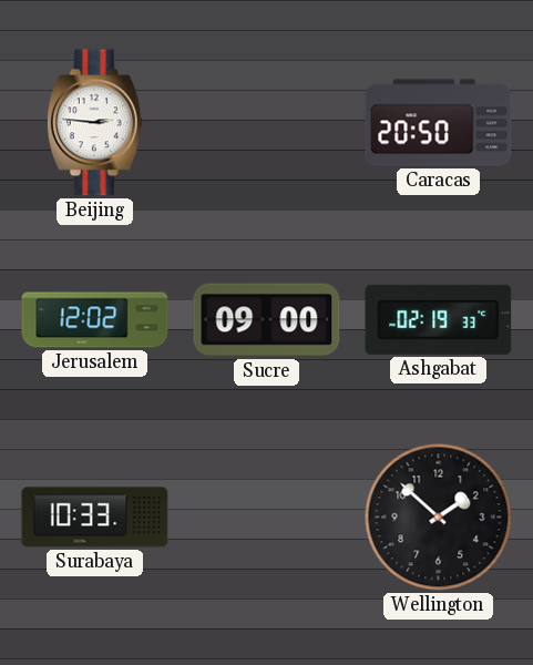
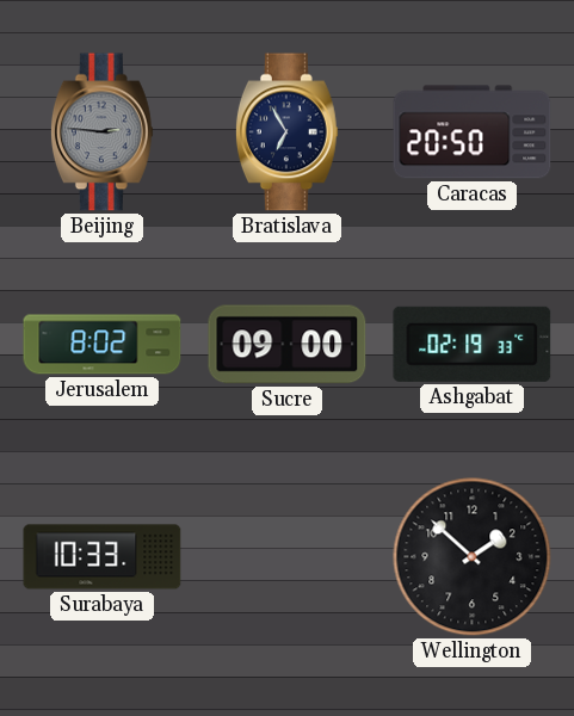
Beijing dial: white -> grey (101, 132)
Bratislava: none -> 6:55 (286, 132)
Jerusalem: 12:02 -> 8:02 (103, 345)
